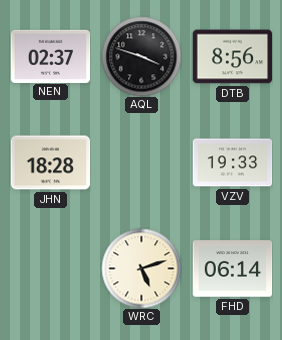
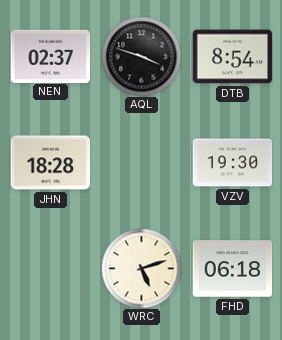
DTB: 8:56 -> 8:54 (232, 57)
VZV: 19:33 -> 19:30 (232, 163)
FHD: 06:14 -> 06:18 (232, 269)
